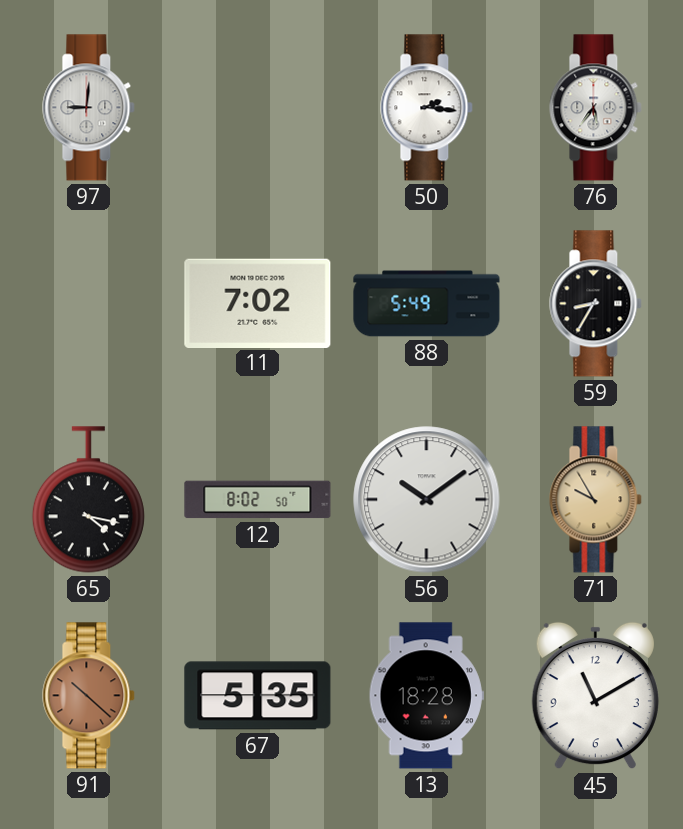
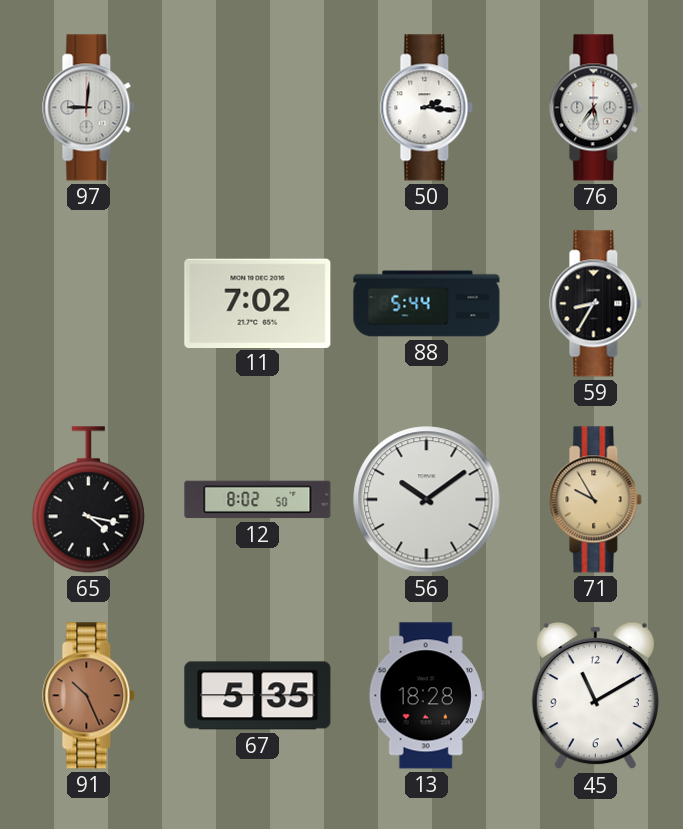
88: 5:49 -> 5:44 (427, 304)
91: 10:22 -> 10:26 (89, 696)
